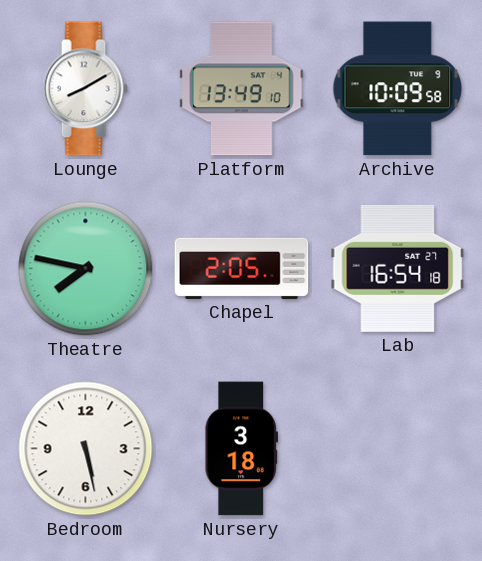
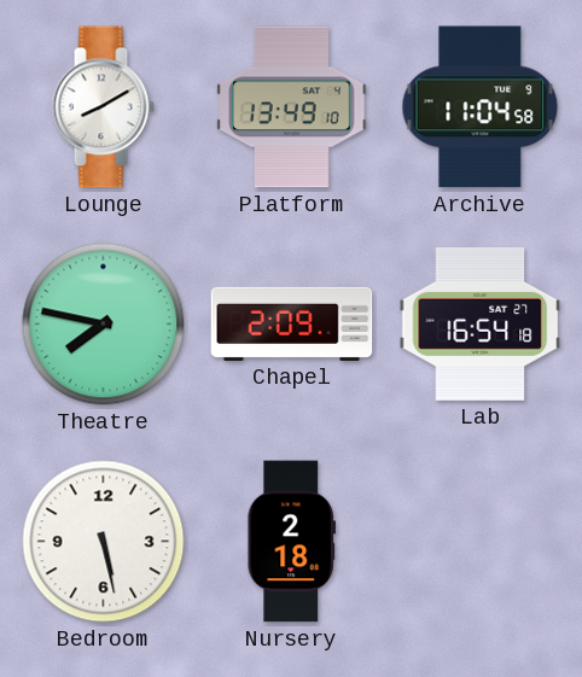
Archive: 10:09 -> 11:04 (481, 107)
Chapel: 2:05 -> 2:09 (292, 323)
Nursery: 3:18 -> 2:18 (291, 542)
